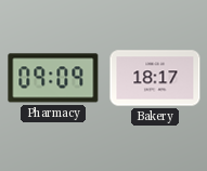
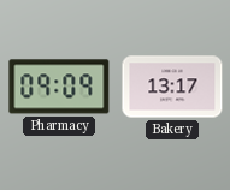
Bakery: 18:17 -> 13:17 (172, 87)
